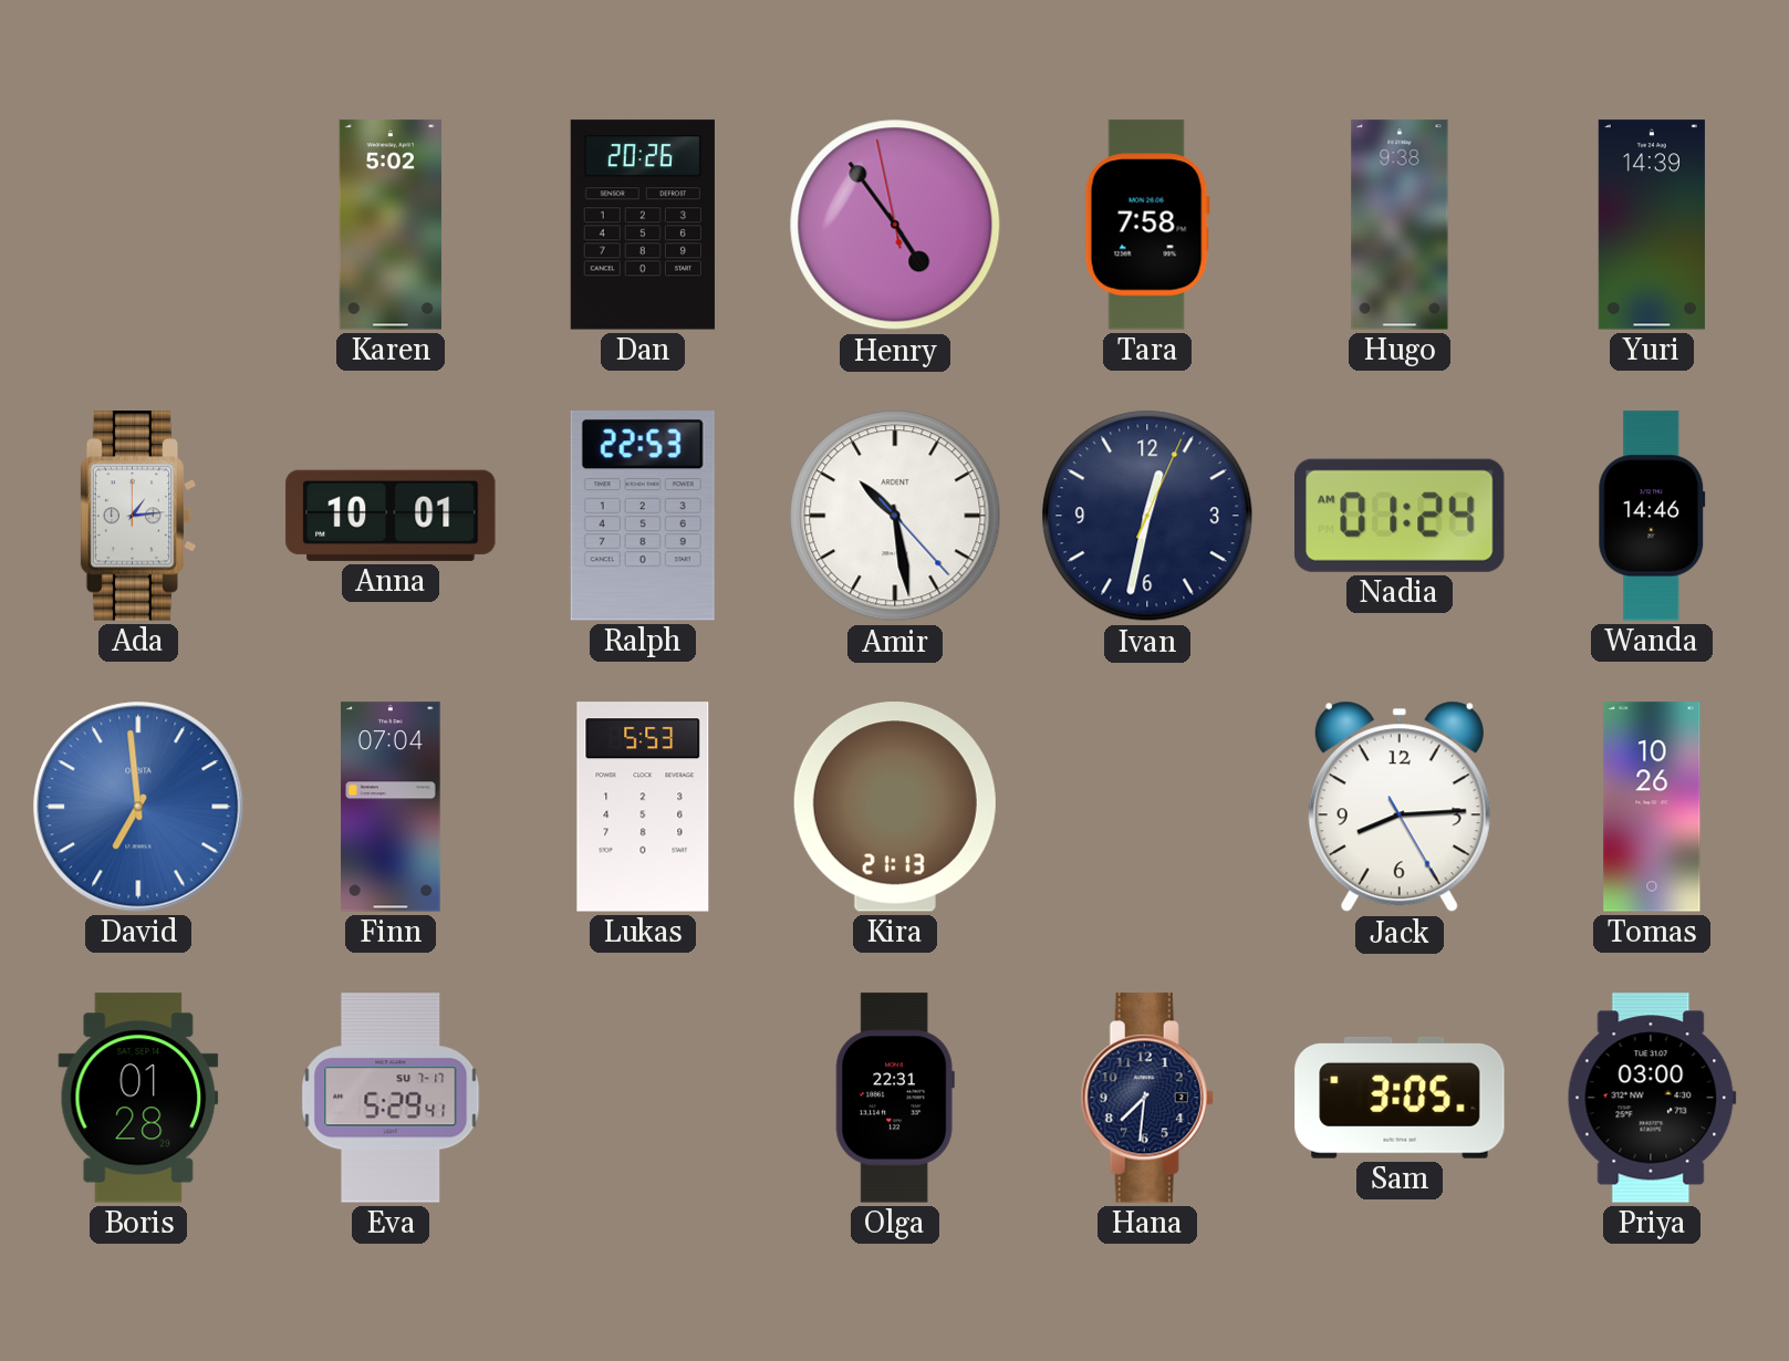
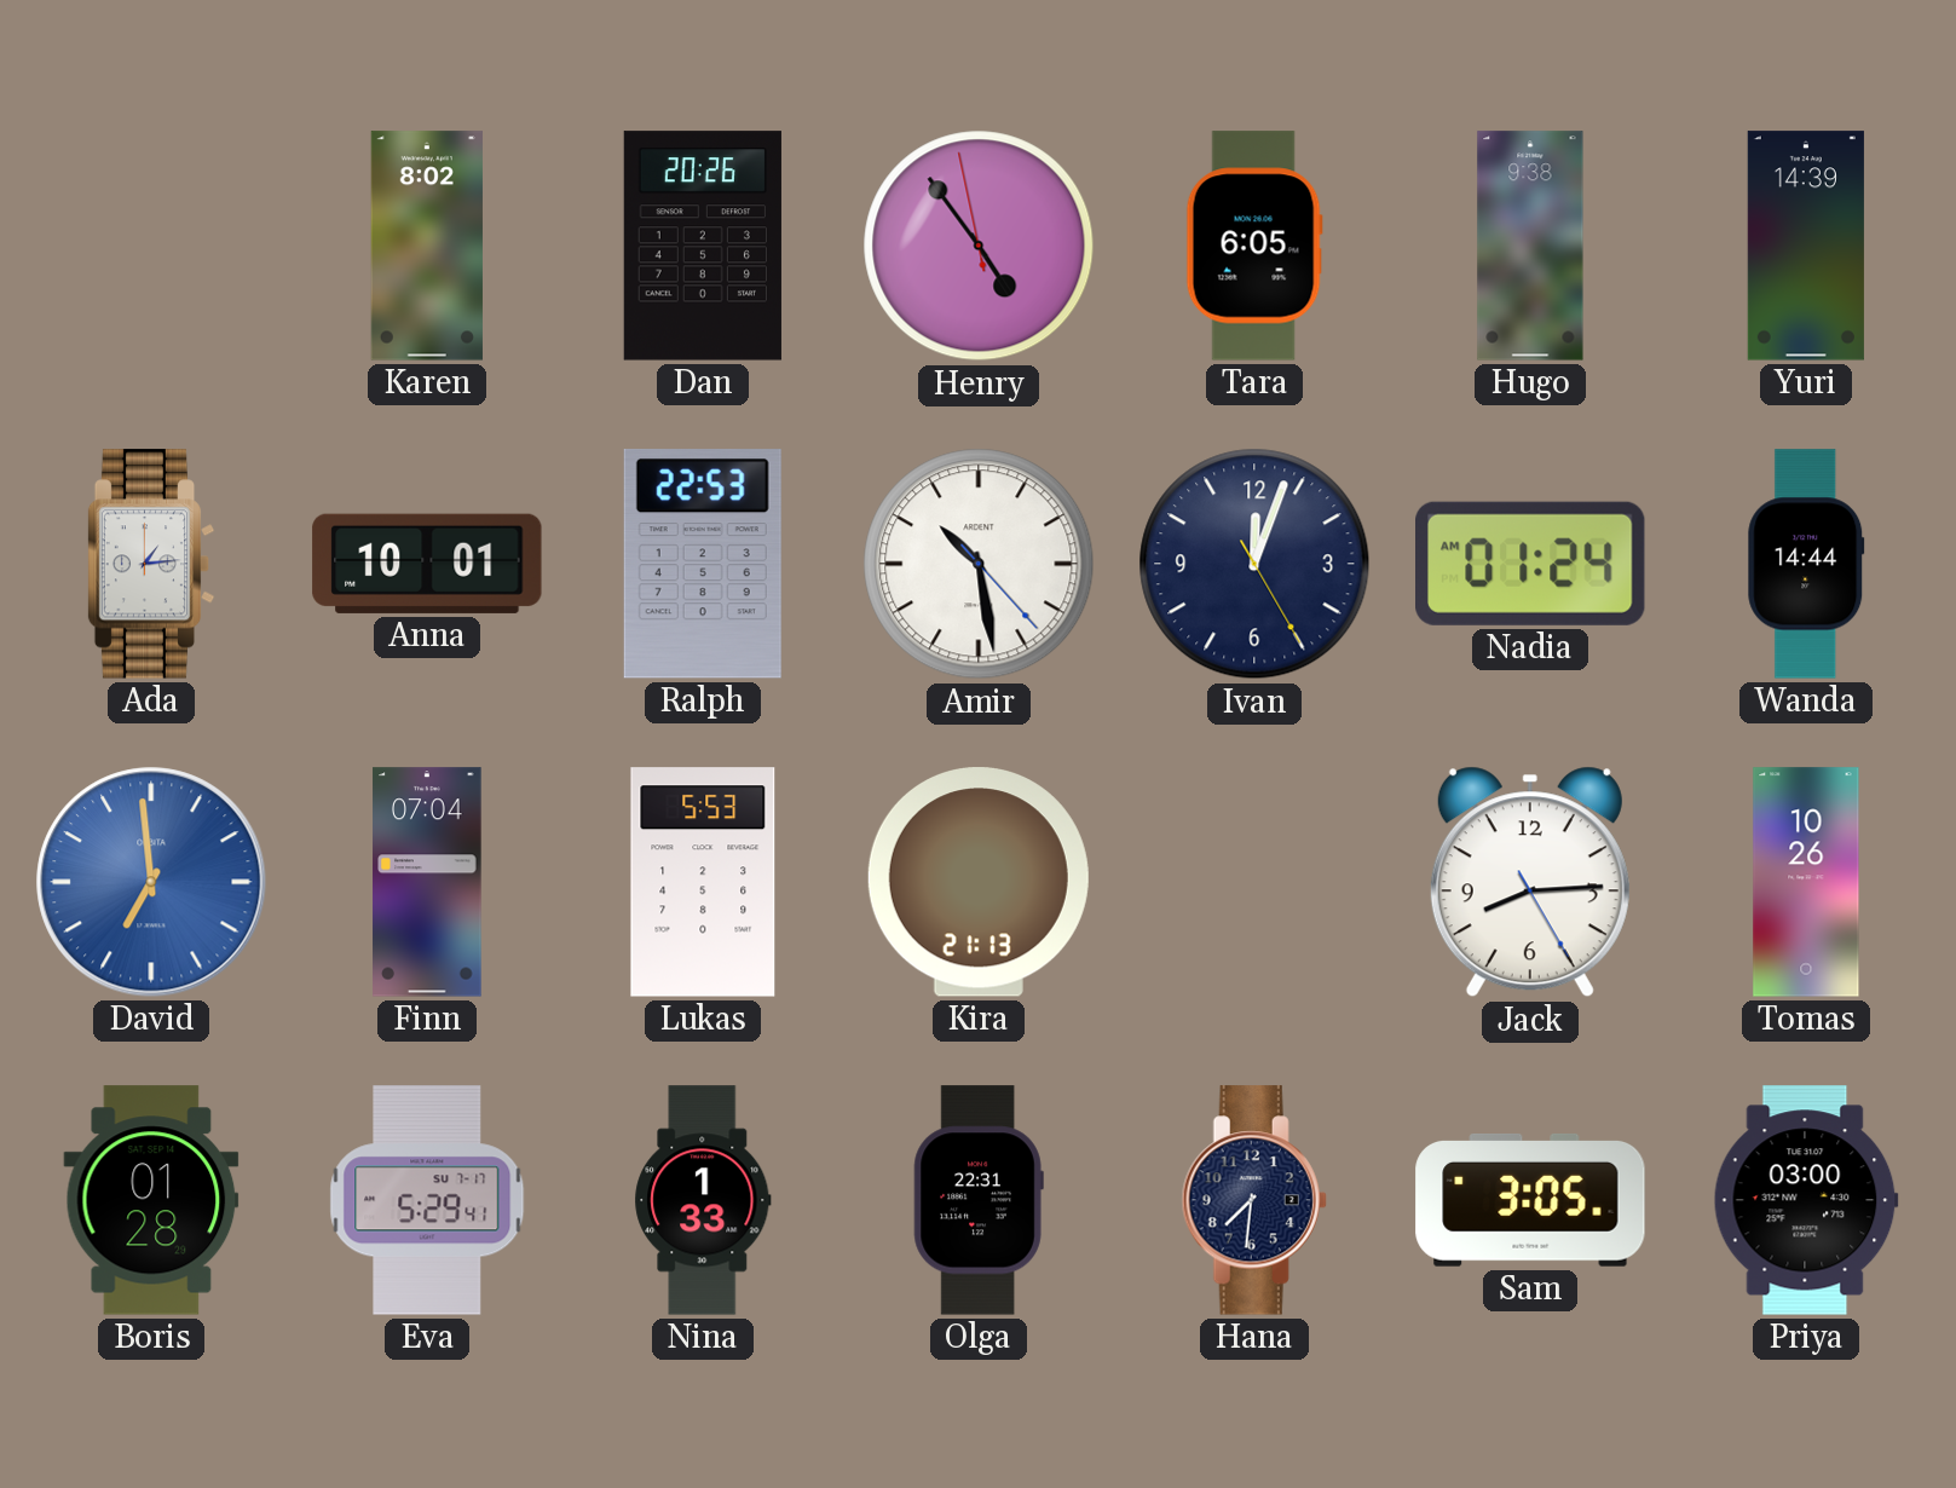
Karen: 5:02 -> 8:02 (427, 246)
Tara: 7:58 -> 6:05 (1254, 246)
Ivan: 12:32 -> 12:03 (1254, 564)
Wanda: 14:46 -> 14:44 (1806, 564)
Nina: none -> 1:33 (703, 1200)
